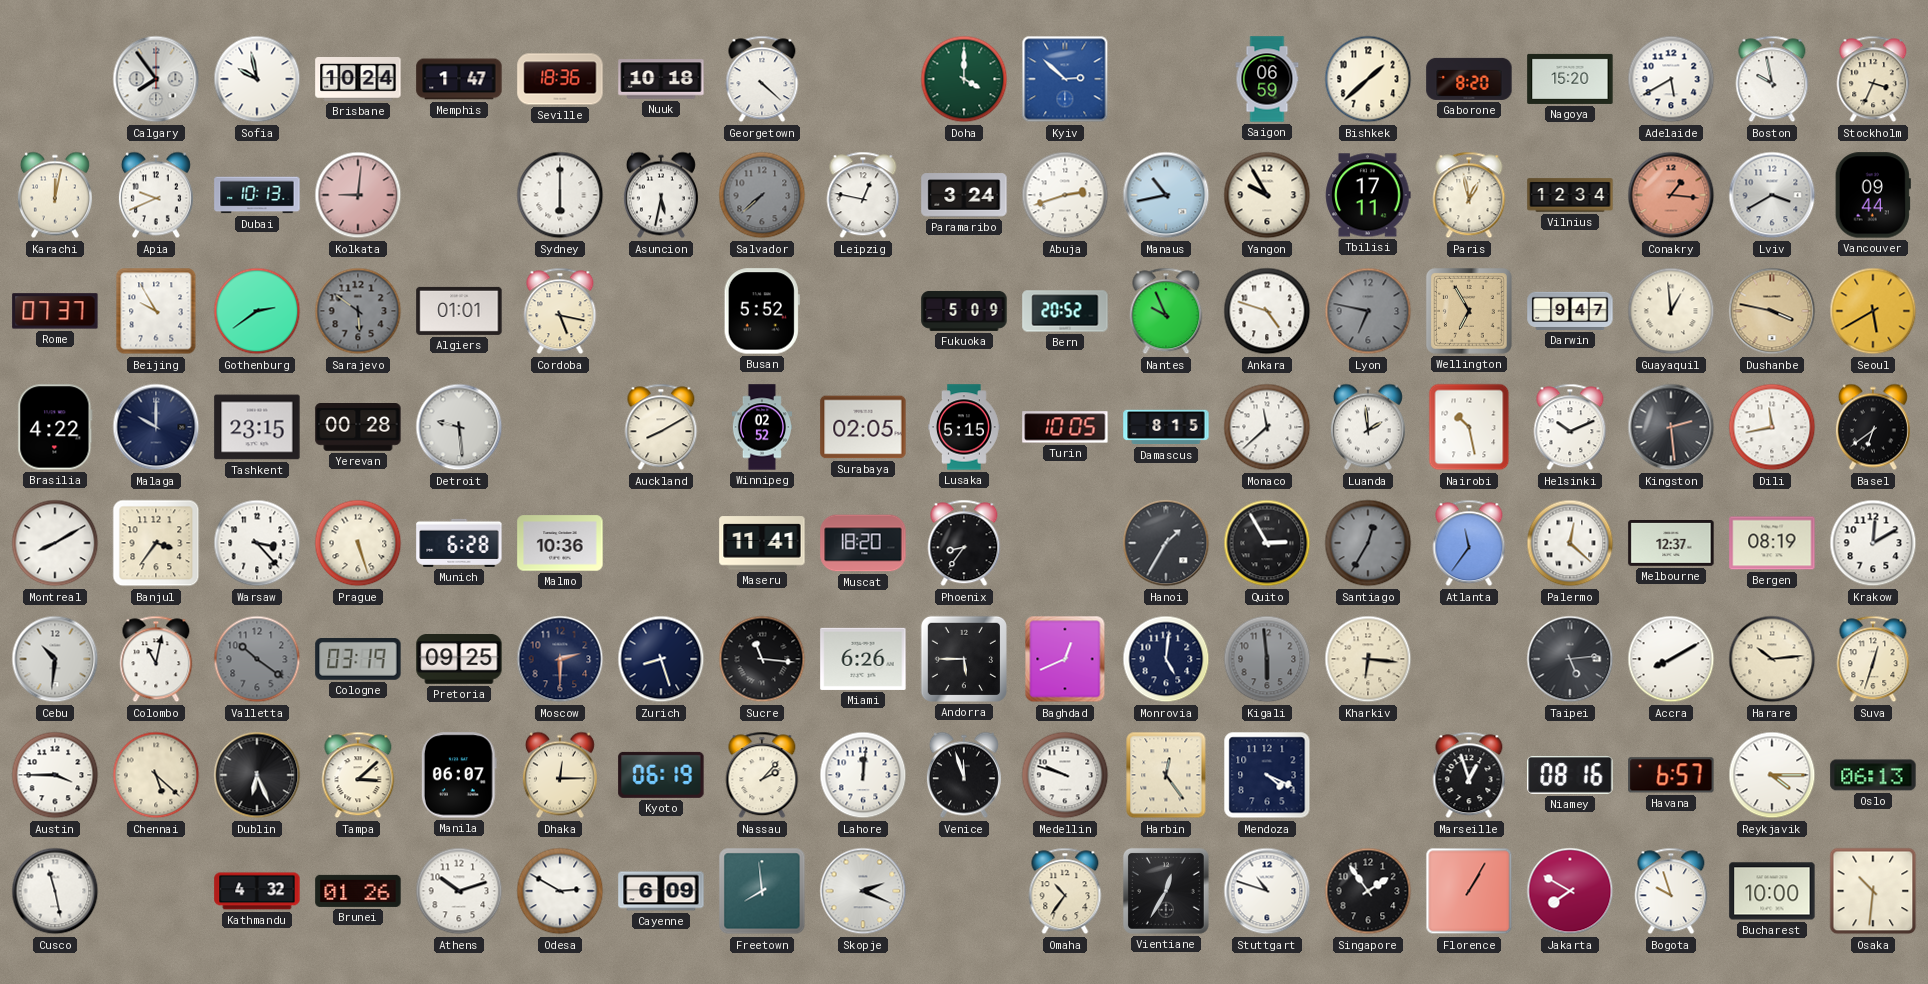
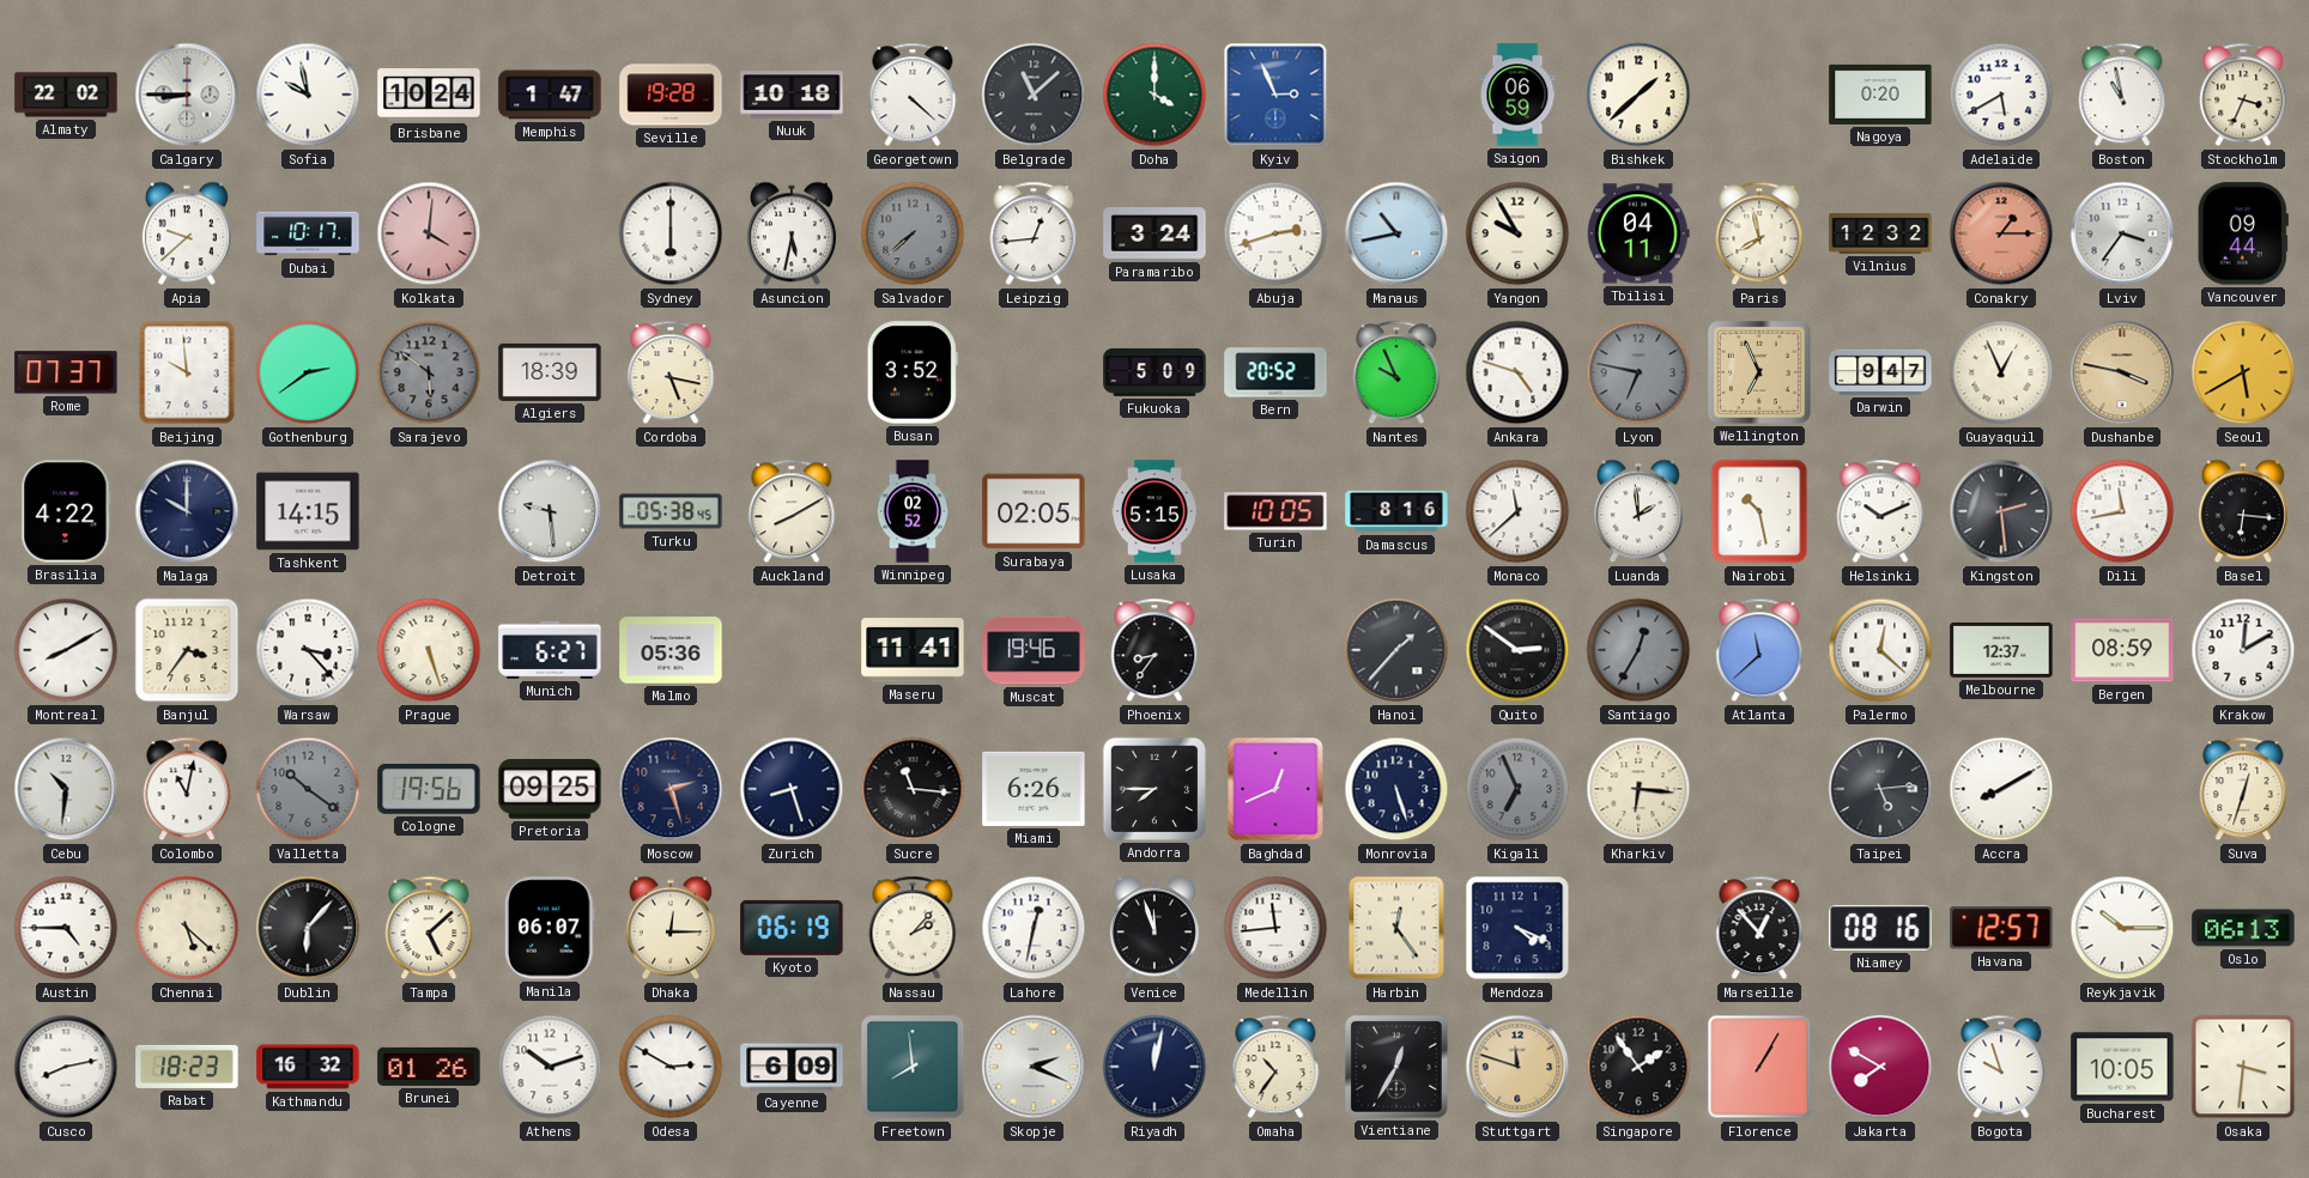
Almaty: none -> 22:02 (66, 95)
Calgary: 7:54 -> 8:45 (187, 95)
Seville: 18:36 -> 19:28 (671, 95)
Belgrade: none -> 11:08 (1034, 95)
Kyiv: 2:52 -> 2:56 (1275, 95)
Gaborone: 8:20 -> none (1469, 79)
Nagoya: 15:20 -> 0:20 (1880, 95)
Boston: 9:58 -> 10:58 (2122, 95)
Karachi: 12:02 -> none (55, 195)
Apia: 9:41 -> 9:38 (187, 233)
Dubai: 10:13 -> 10:17 (308, 233)
Kolkata: 9:01 -> 4:01 (429, 233)
Leipzig: 12:47 -> 12:44 (1034, 233)
Tbilisi: 17:11 -> 04:11 (1638, 233)
Paris: 12:58 -> 7:58 (1759, 233)
Vilnius: 12:34 -> 12:32 (1880, 233)
Conakry: 1:16 -> 1:15 (2001, 233)
Lviv: 3:40 -> 3:36 (2122, 233)
Beijing: 9:55 -> 9:59 (187, 372)
Algiers: 01:01 -> 18:39 (550, 372)
Busan: 5:52 -> 3:52 (913, 372)
Wellington: 6:55 -> 6:56 (1759, 372)
Guayaquil: 12:59 -> 12:56 (2001, 372)
Tashkent: 23:15 -> 14:15 (308, 511)
Yerevan: 00:28 -> none (358, 428)
Turku: none -> 05:38 (671, 511)
Damascus: 8:15 -> 8:16 (1396, 511)
Basel: 6:39 -> 6:16 (2243, 511)
Munich: 6:28 -> 6:27 (550, 650)
Malmo: 10:36 -> 05:36 (671, 650)
Muscat: 18:20 -> 19:46 (1034, 650)
Hanoi: 1:35 -> 1:37 (1396, 650)
Quito: 2:55 -> 2:51 (1517, 650)
Atlanta: 11:36 -> 11:38 (1759, 650)
Bergen: 08:19 -> 08:59 (2122, 650)
Cologne: 03:19 -> 19:56 (429, 790)
Moscow: 2:30 -> 2:27 (671, 789)
Andorra: 5:45 -> 7:45 (1154, 789)
Monrovia: 5:01 -> 5:27 (1396, 789)
Kigali: 5:59 -> 6:56 (1517, 789)
Harare: 10:14 -> none (1772, 659)
Austin: 3:45 -> 4:45 (66, 928)
Dublin: 6:26 -> 6:07 (308, 928)
Tampa: 3:08 -> 5:08 (429, 928)
Lahore: 12:01 -> 12:32 (1034, 928)
Medellin: 9:48 -> 11:44 (1275, 928)
Marseille: 12:57 -> 12:53 (1759, 928)
Havana: 6:57 -> 12:57 (2001, 928)
Reykjavik: 4:15 -> 10:15 (2122, 928)
Cusco: 11:28 -> 8:13 (66, 1067)
Rabat: none -> 18:23 (187, 1067)
Kathmandu: 4:32 -> 16:32 (308, 1067)
Riyadh: none -> 12:02 (1154, 1067)
Stuttgart: 10:48 -> 11:48 (1517, 1067)
Stuttgart dial: white -> champagne (1517, 1067)
Bucharest: 10:00 -> 10:05 (2122, 1067)
Osaka: 10:31 -> 3:31 (2243, 1067)
